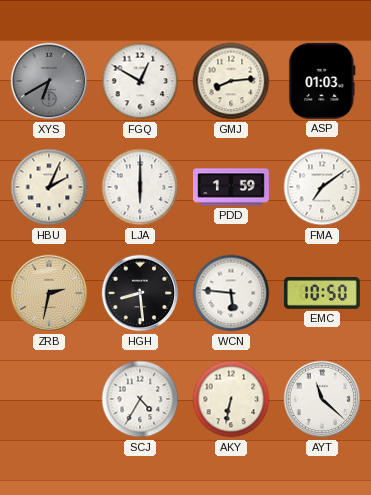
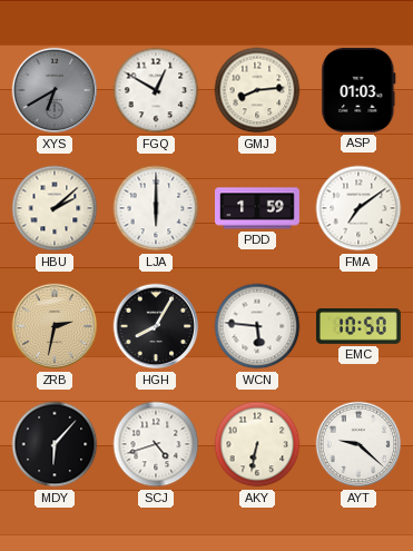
HBU: 2:04 -> 2:08 (55, 208)
HGH: 8:29 -> 8:05 (156, 326)
MDY: none -> 6:07 (55, 444)
SCJ: 4:35 -> 4:42 (156, 444)
AYT: 11:22 -> 9:22 (358, 444)
